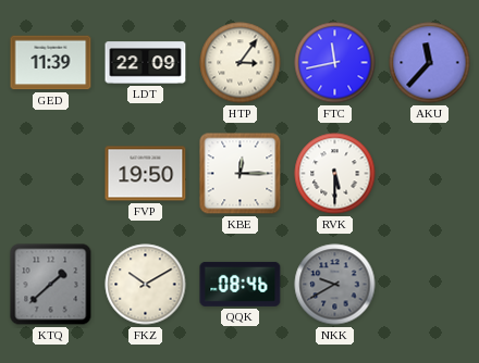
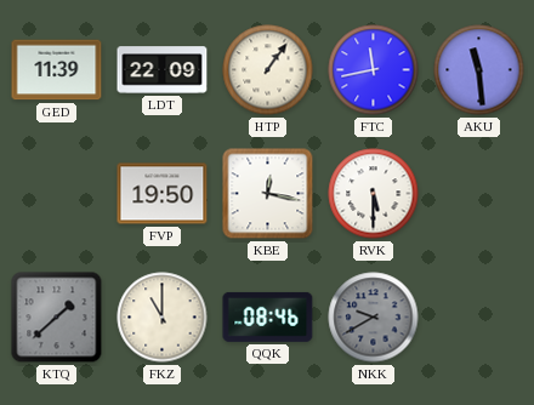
HTP: 3:06 -> 1:06 (268, 70)
AKU: 11:37 -> 11:29 (479, 70)
KBE: 12:15 -> 12:17 (268, 194)
FKZ: 10:10 -> 11:00 (163, 318)
